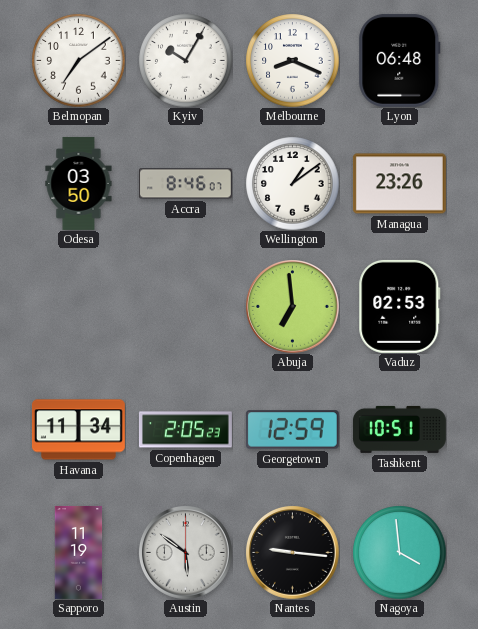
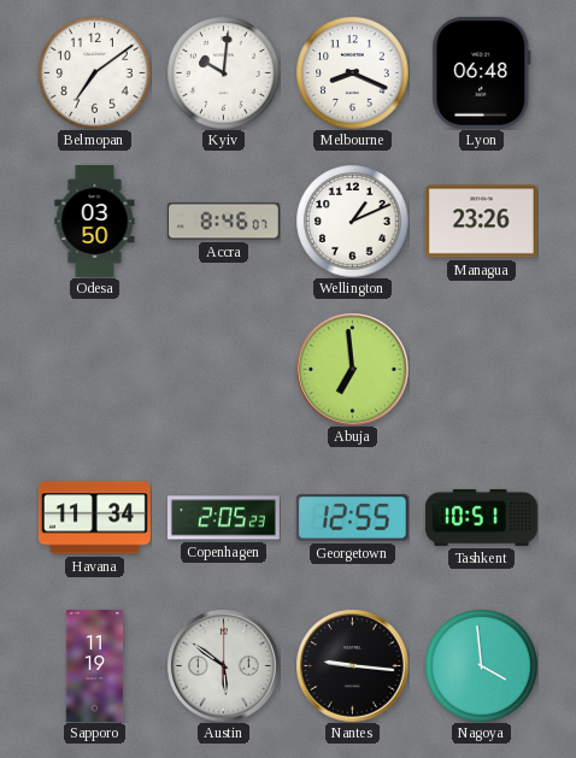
Kyiv: 10:05 -> 10:01 (223, 72)
Wellington: 1:09 -> 1:11 (352, 221)
Vaduz: 02:53 -> none (400, 306)
Georgetown: 12:59 -> 12:55 (352, 518)
